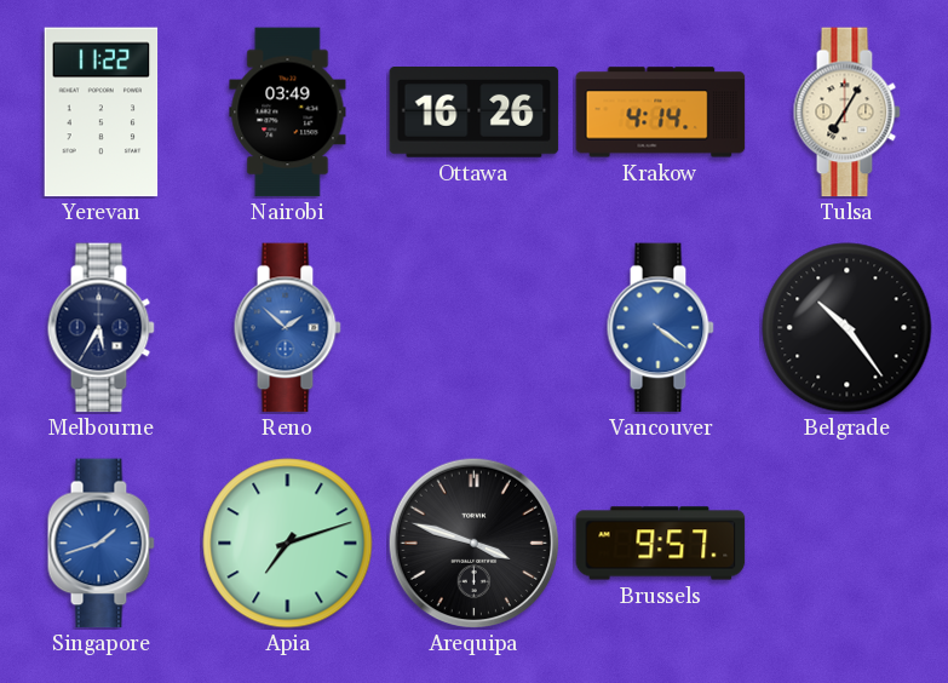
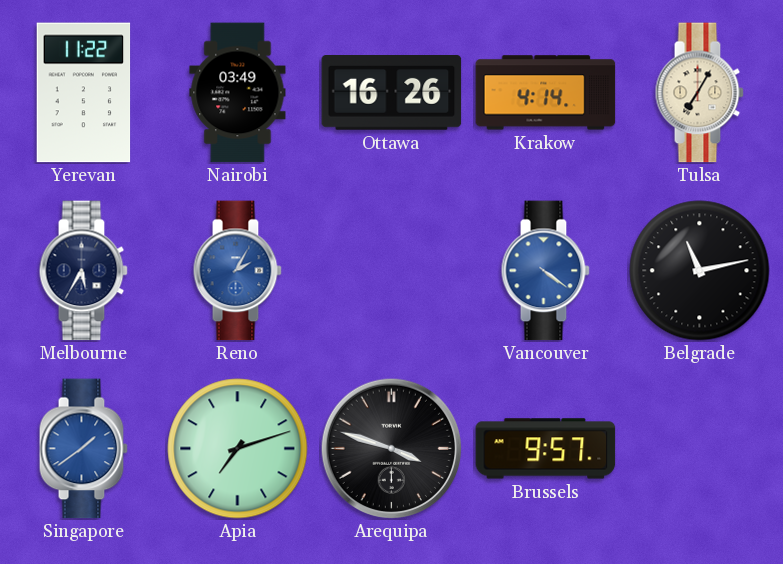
Reno: 1:52 -> 2:05 (237, 271)
Belgrade: 10:24 -> 11:13 (700, 271)
Singapore: 1:42 -> 1:39 (83, 449)
